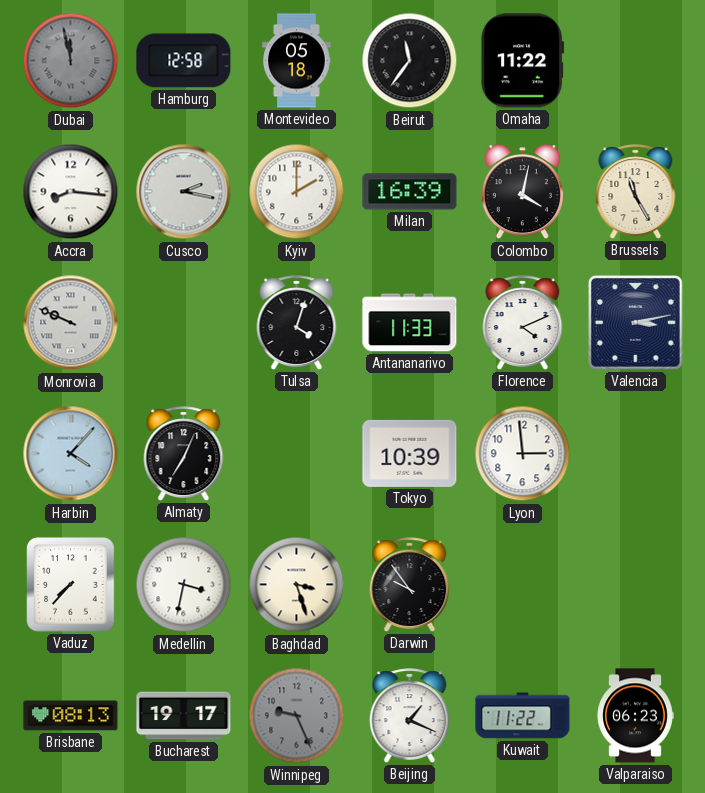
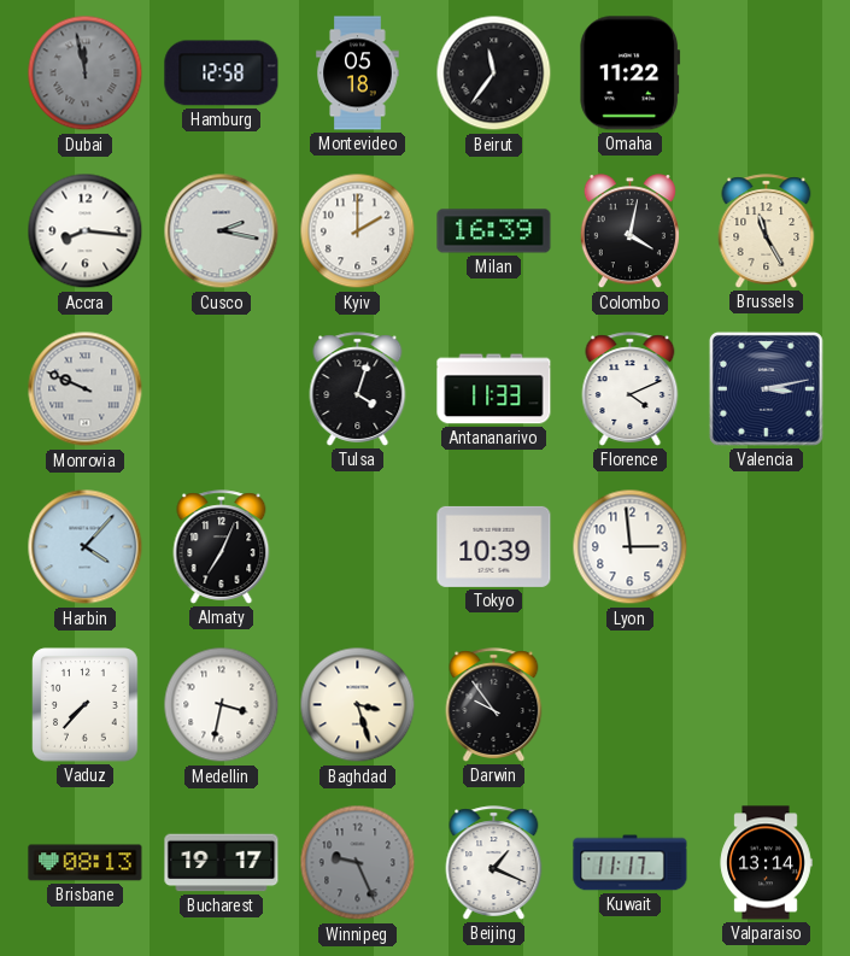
Kuwait: 11:22 -> 11:17 (631, 863)
Valparaiso: 06:23 -> 13:14 (766, 863)
